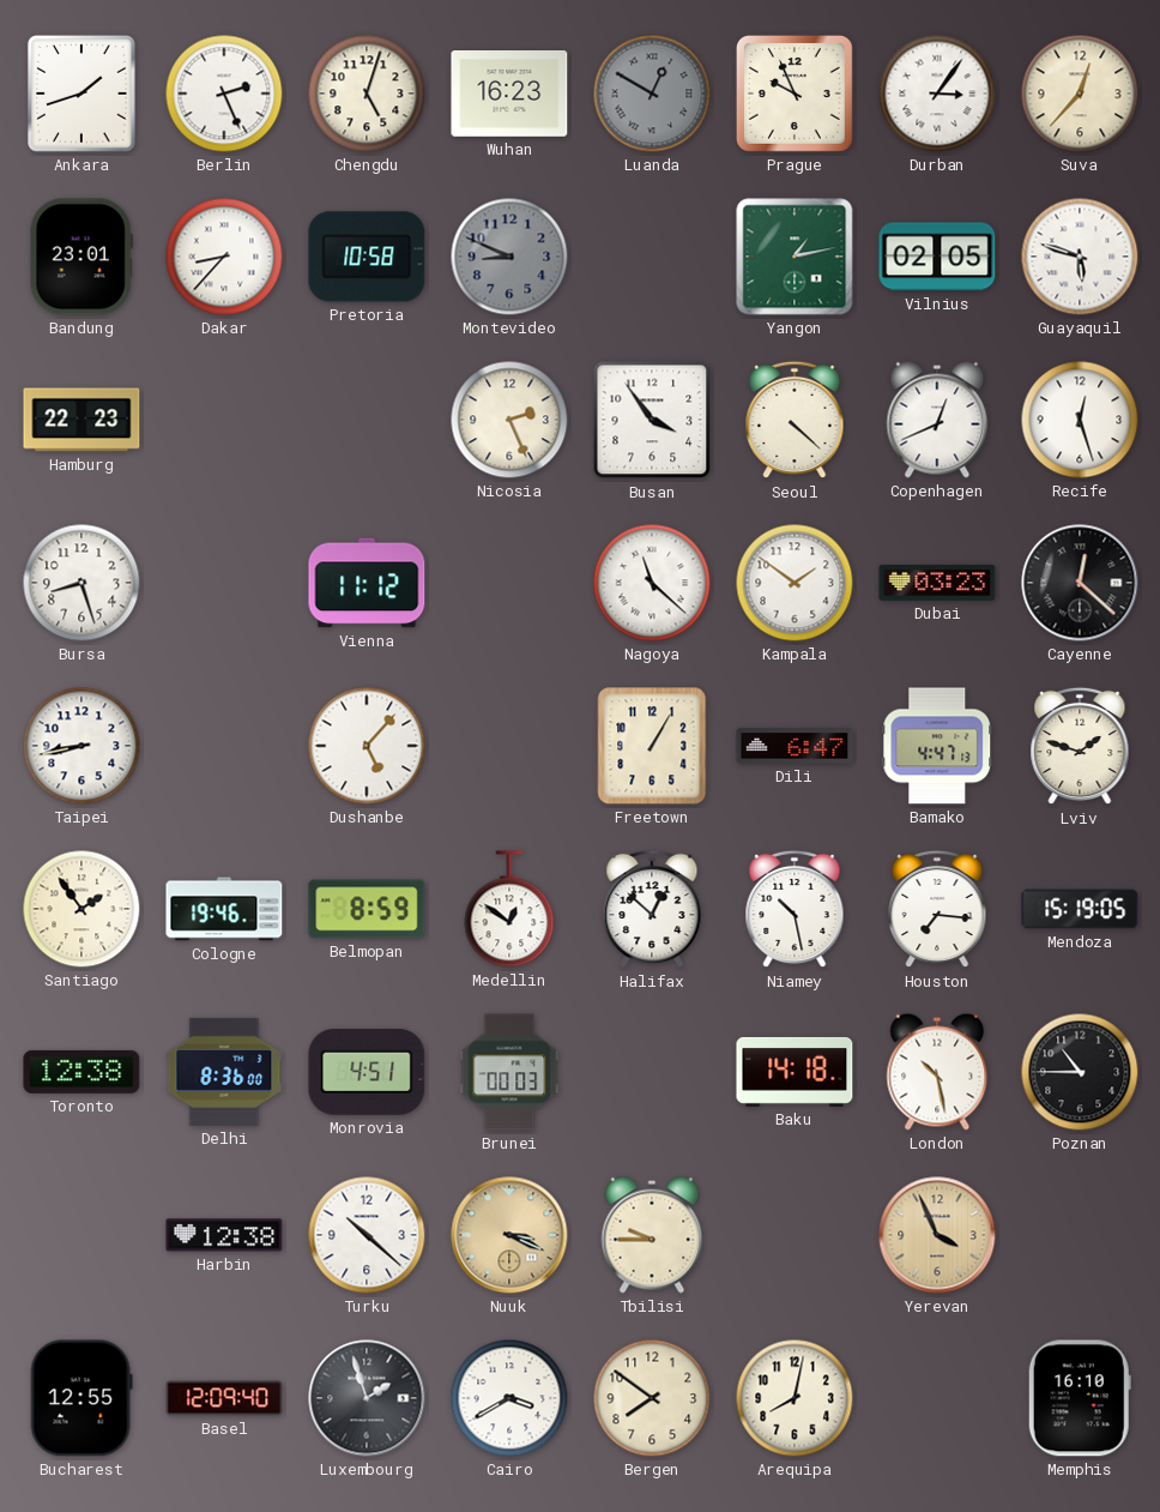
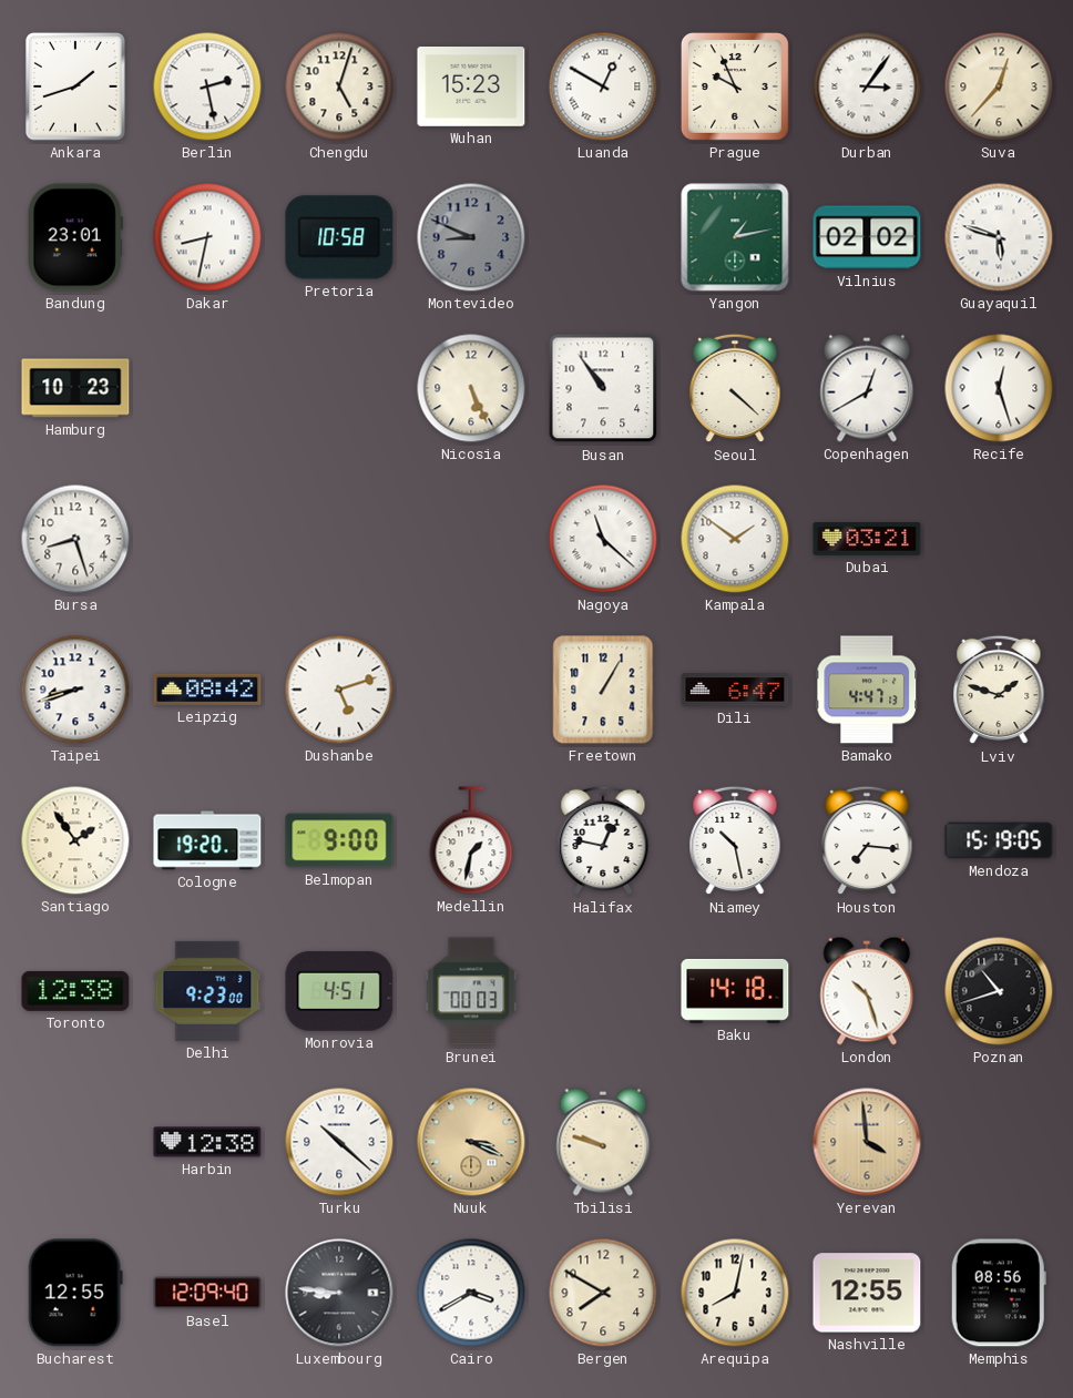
Berlin: 2:26 -> 2:28 (207, 86)
Wuhan: 16:23 -> 15:23 (471, 88)
Luanda dial: grey -> white (603, 86)
Dakar: 8:37 -> 8:32 (207, 237)
Vilnius: 02:05 -> 02:02 (867, 237)
Hamburg: 22:23 -> 10:23 (75, 388)
Nicosia: 2:26 -> 5:26 (471, 388)
Busan: 3:54 -> 10:54 (603, 388)
Copenhagen: 12:41 -> 12:40 (867, 388)
Vienna: 11:12 -> none (367, 583)
Dubai: 03:23 -> 03:21 (867, 539)
Cayenne: 12:22 -> none (1080, 583)
Taipei: 8:43 -> 8:42 (75, 690)
Leipzig: none -> 08:42 (207, 690)
Dushanbe: 5:07 -> 5:12 (339, 690)
Cologne: 19:46 -> 19:20 (207, 840)
Belmopan: 8:59 -> 9:00 (339, 840)
Medellin: 12:51 -> 1:32 (471, 840)
Halifax: 12:52 -> 12:47 (603, 840)
Delhi: 8:36 -> 9:23 (207, 991)
London: 10:28 -> 10:27 (867, 991)
Poznan: 10:45 -> 10:42 (999, 991)
Tbilisi: 9:45 -> 9:48 (603, 1142)
Yerevan: 3:56 -> 3:59 (867, 1142)
Luxembourg: 1:57 -> 8:46 (339, 1293)
Bergen: 7:51 -> 7:50 (603, 1293)
Nashville: none -> 12:55 (867, 1293)
Memphis: 16:10 -> 08:56 (999, 1293)
